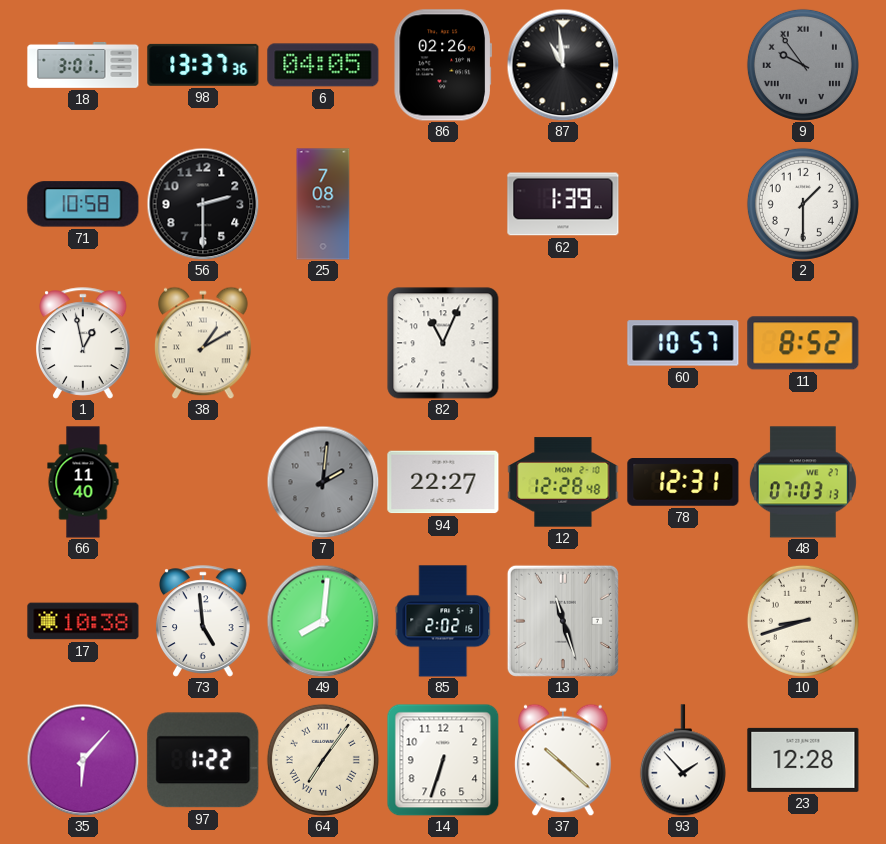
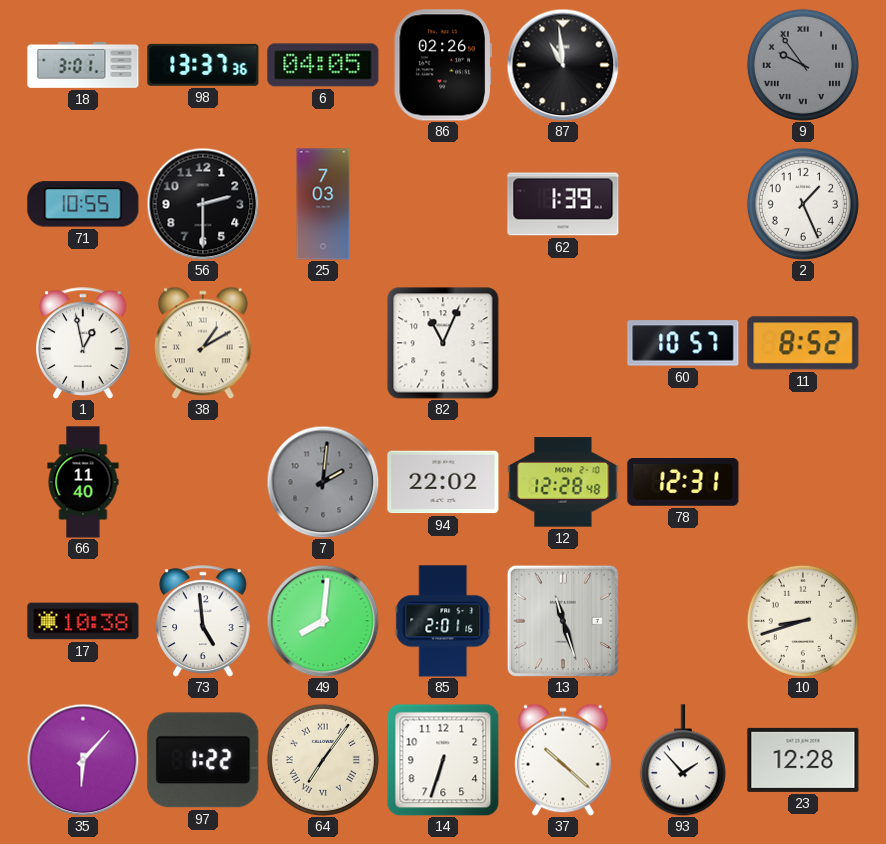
71: 10:58 -> 10:55 (83, 204)
25: 7:08 -> 7:03 (323, 204)
2: 1:30 -> 1:26 (803, 204)
94: 22:27 -> 22:02 (443, 482)
48: 07:03 -> none (803, 482)
85: 2:02 -> 2:01 (443, 621)
